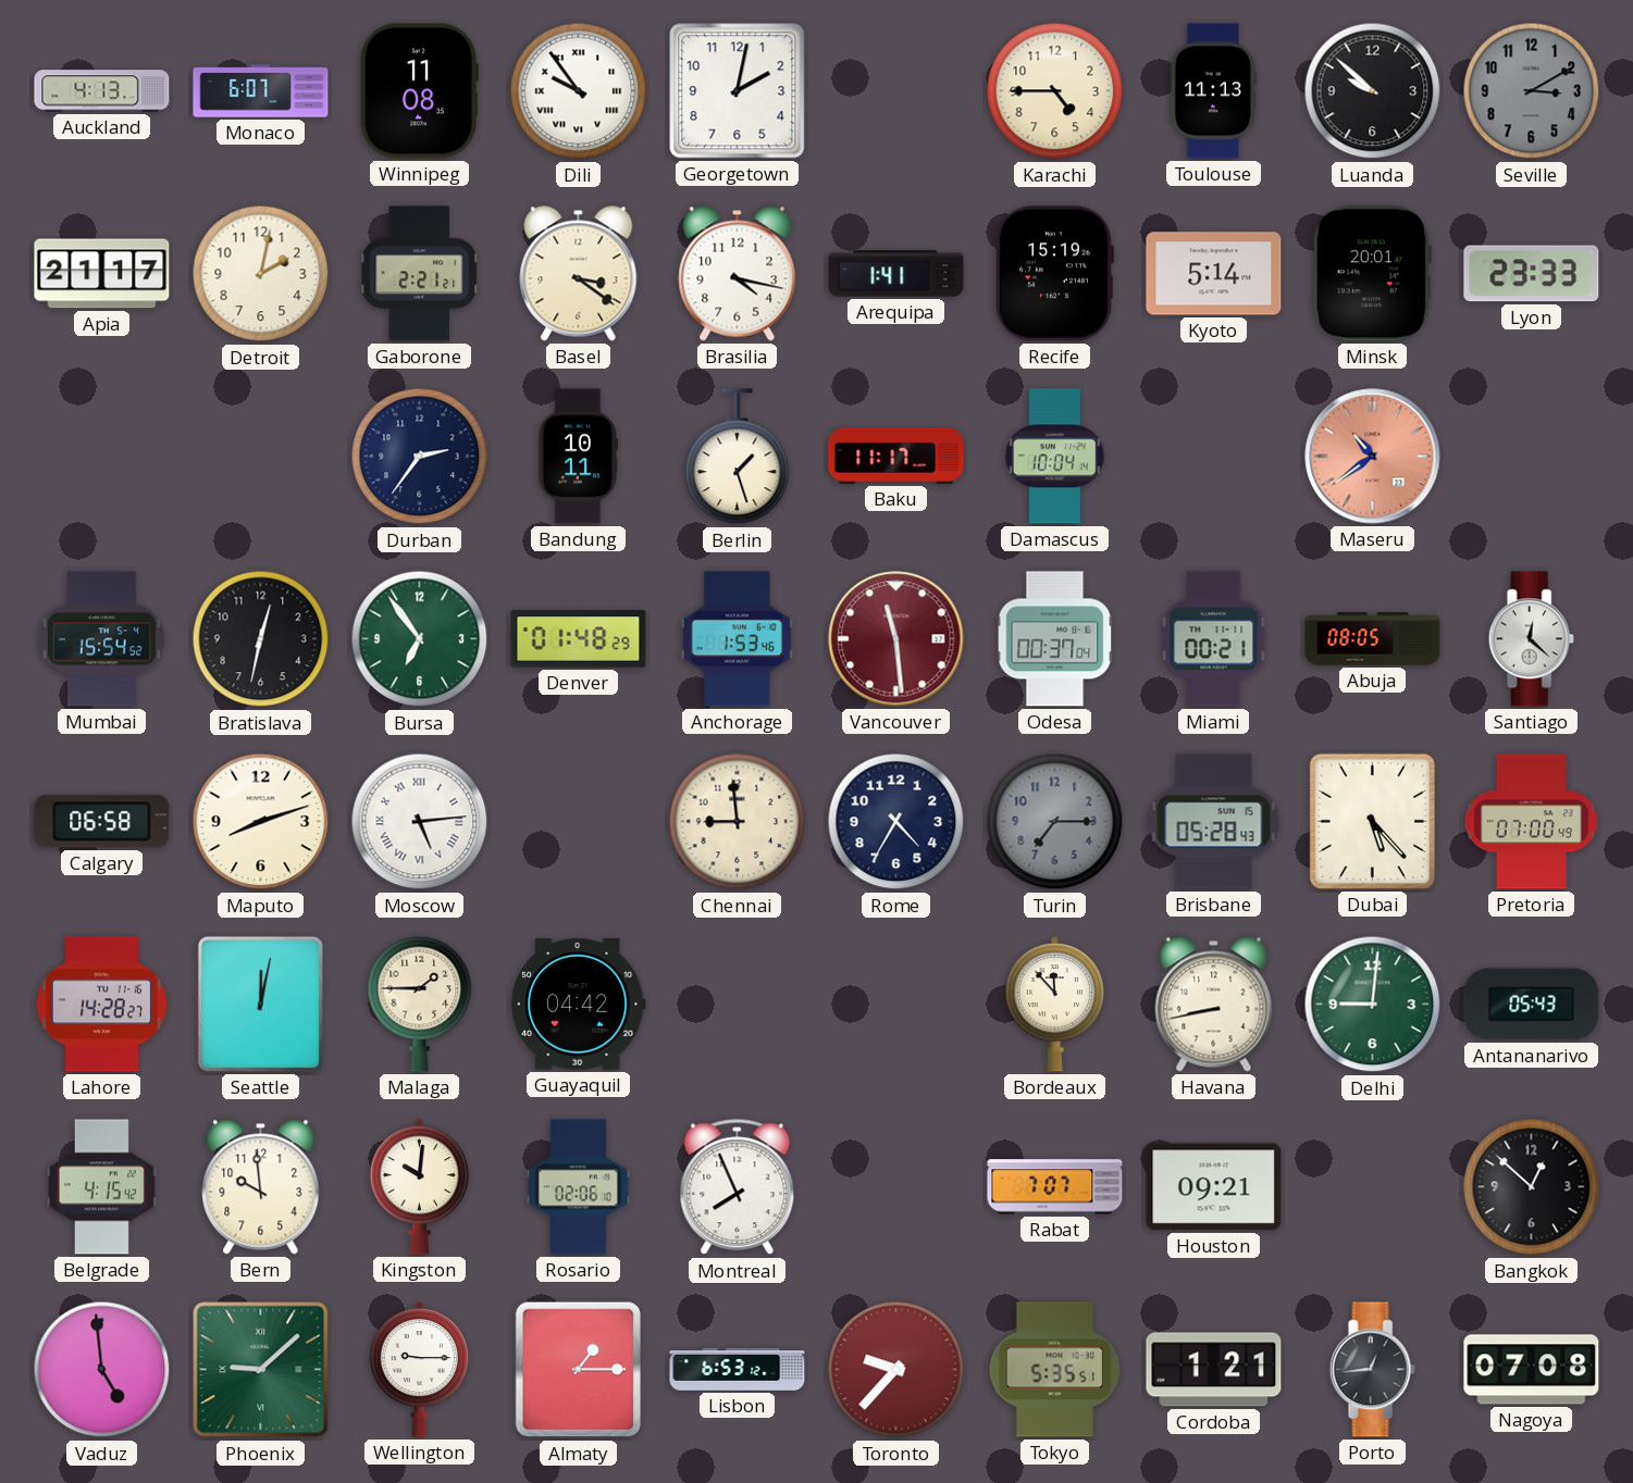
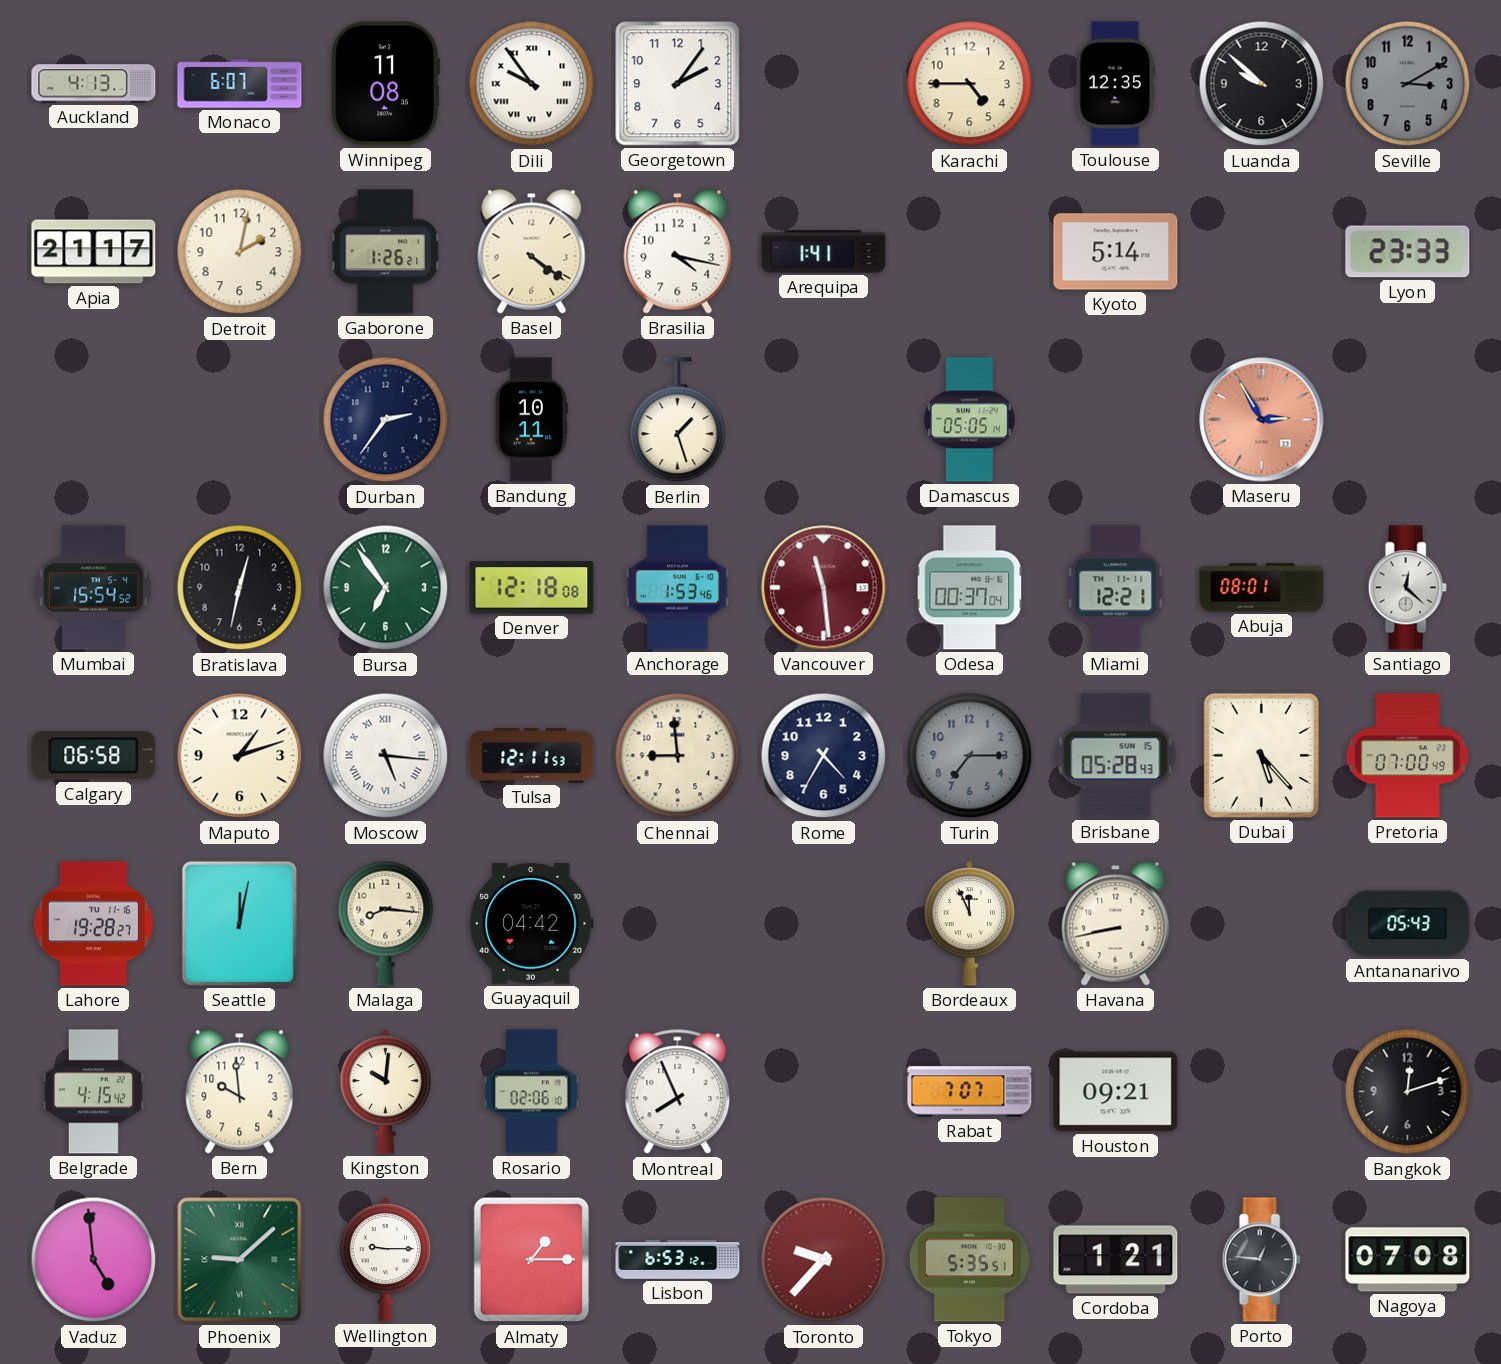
Georgetown: 2:02 -> 2:06 (678, 84)
Toulouse: 11:13 -> 12:35 (1115, 84)
Gaborone: 2:21 -> 1:26 (386, 252)
Basel: 3:21 -> 4:21 (532, 252)
Recife: 15:19 -> none (1055, 274)
Minsk: 20:01 -> none (1372, 274)
Baku: 11:17 -> none (896, 456)
Damascus: 10:04 -> 05:05 (970, 420)
Maseru: 10:39 -> 2:55 (1262, 420)
Denver: 01:48 -> 12:18 (532, 588)
Miami: 00:21 -> 12:21 (1116, 588)
Abuja: 08:05 -> 08:01 (1262, 588)
Maputo: 8:12 -> 1:12 (240, 756)
Moscow: 5:14 -> 5:16 (386, 756)
Tulsa: none -> 12:11 (532, 755)
Lahore: 14:28 -> 19:28 (93, 924)
Malaga: 1:45 -> 8:16 (386, 923)
Bordeaux: 11:53 -> 11:56 (970, 923)
Delhi: 9:01 -> none (1373, 1005)
Bangkok: 12:52 -> 12:12 (1408, 1092)
Porto: 12:44 -> 12:46 (1261, 1260)
